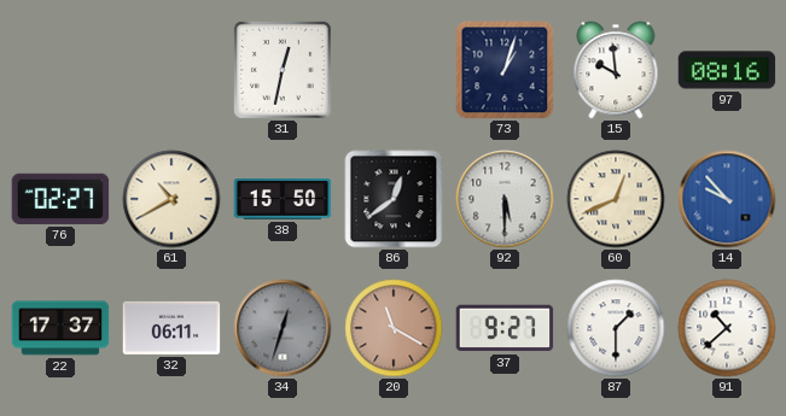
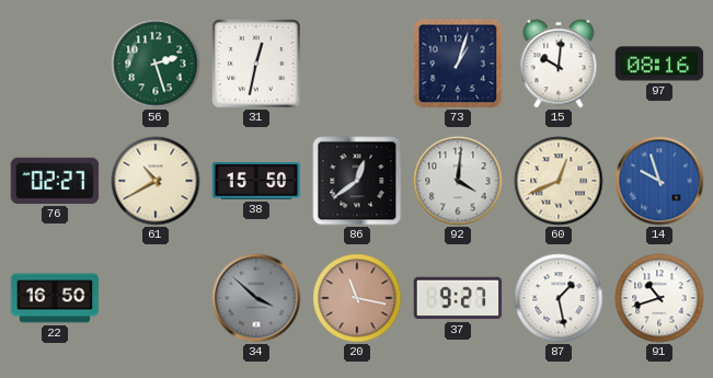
56: none -> 2:27 (156, 64)
15: 9:59 -> 10:01 (559, 64)
92: 5:30 -> 4:01 (458, 181)
14: 9:53 -> 9:57 (659, 181)
22: 17:37 -> 16:50 (55, 298)
32: 06:11 -> none (171, 328)
34: 12:33 -> 3:52 (256, 298)
20: 11:20 -> 11:17 (357, 298)
87: 1:30 -> 1:28 (559, 298)
91: 10:38 -> 10:42 (659, 298)
